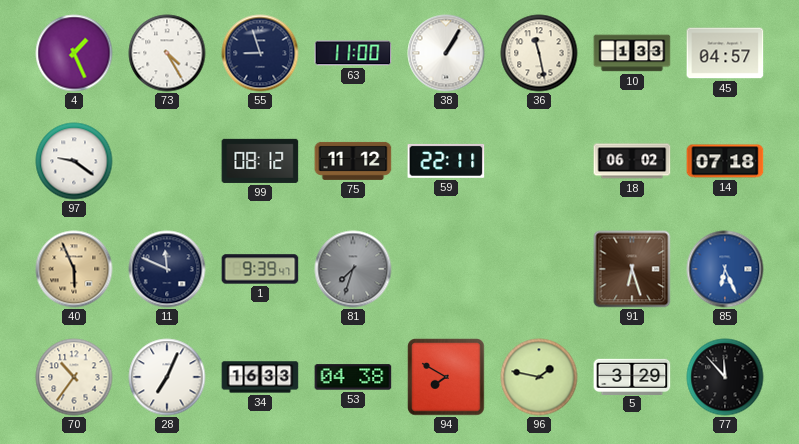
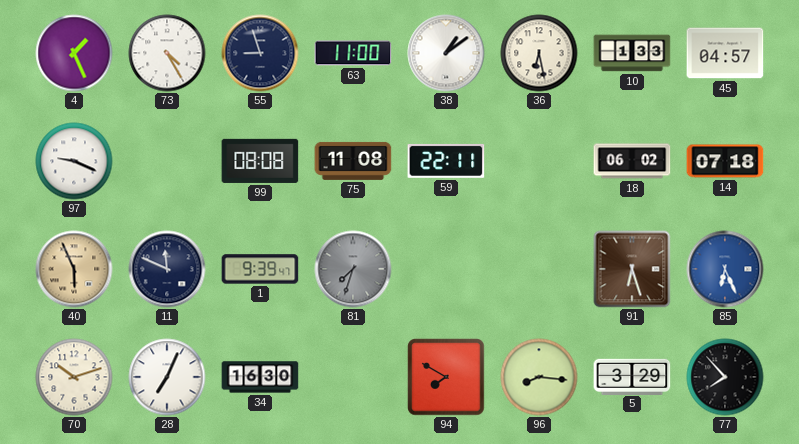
38: 1:05 -> 1:09 (446, 53)
36: 11:28 -> 6:28 (539, 53)
97: 9:21 -> 9:19 (74, 161)
99: 08:12 -> 08:08 (260, 161)
75: 11:12 -> 11:08 (353, 161)
70: 10:36 -> 10:12 (74, 377)
34: 16:33 -> 16:30 (260, 377)
53: 04:38 -> none (353, 377)
96: 1:47 -> 8:16 (539, 377)
77: 11:53 -> 7:53 (725, 377)
